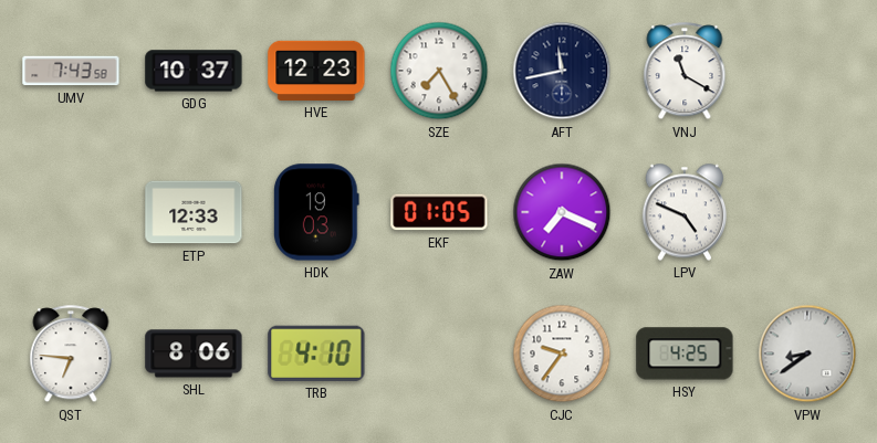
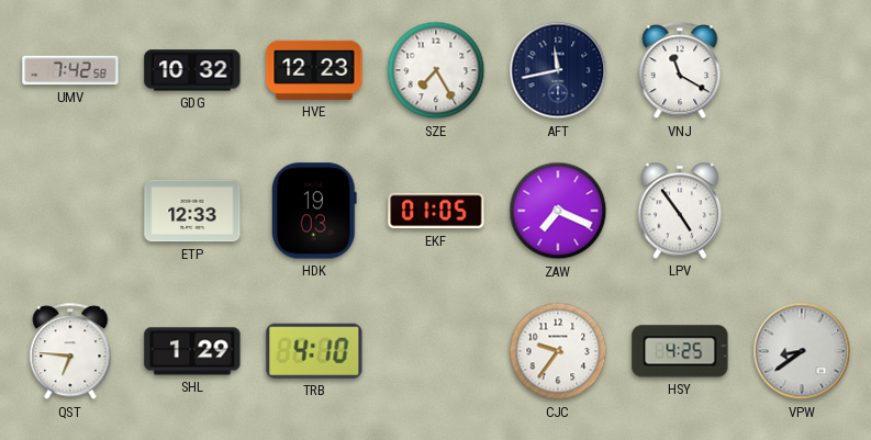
UMV: 7:43 -> 7:42 (70, 70)
GDG: 10:37 -> 10:32 (192, 70)
LPV: 4:49 -> 4:54 (680, 211)
SHL: 8:06 -> 1:29 (192, 351)
